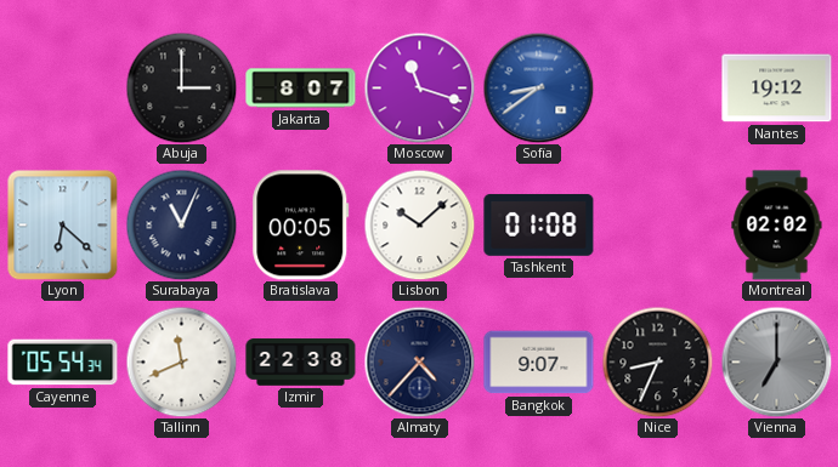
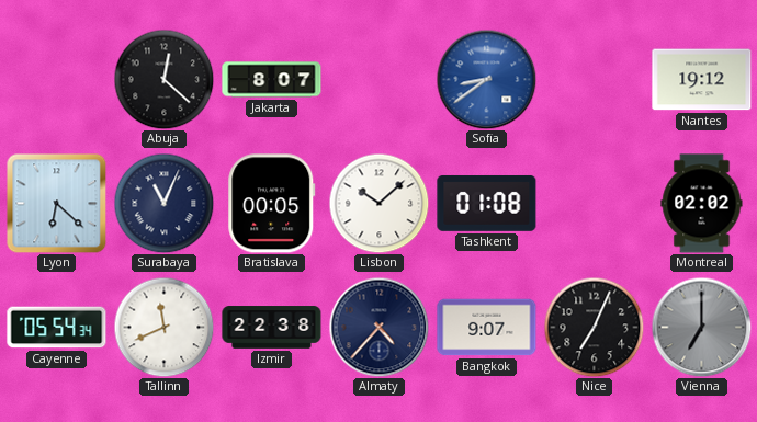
Abuja: 3:00 -> 12:22 (163, 79)
Moscow: 11:18 -> none (419, 87)
Nice: 8:34 -> 7:04 (594, 327)
